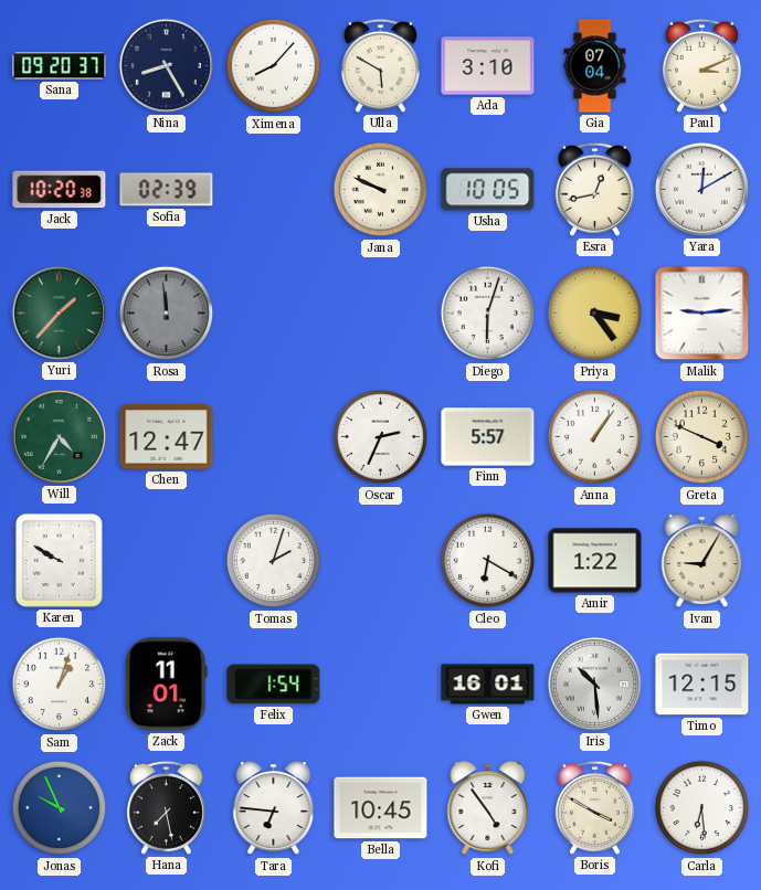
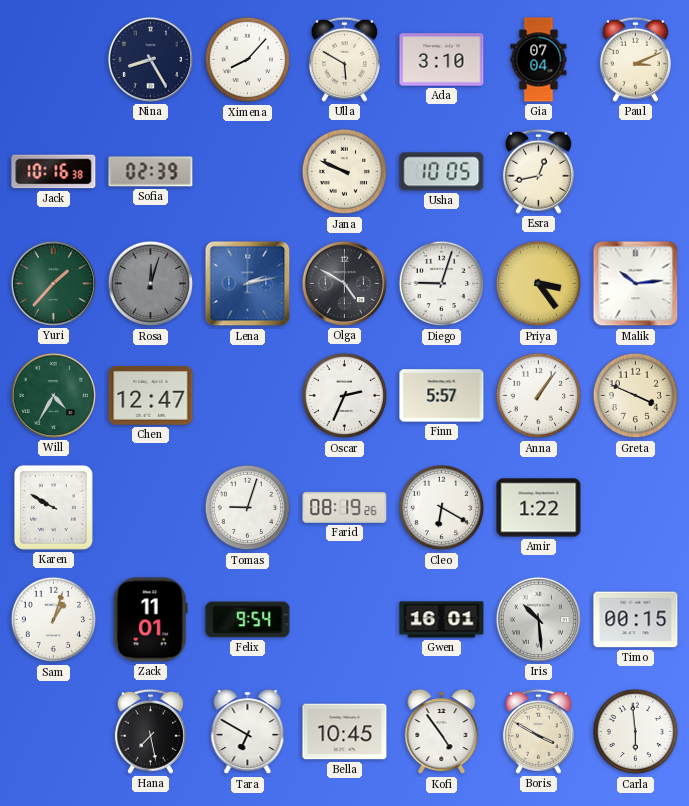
Sana: 09:20 -> none (60, 66)
Jack: 10:20 -> 10:16 (54, 172)
Yara: 12:10 -> none (701, 189)
Rosa: 11:59 -> 12:03 (151, 284)
Lena: none -> 2:13 (248, 284)
Olga: none -> 4:50 (344, 283)
Diego: 6:03 -> 9:03 (442, 284)
Malik: 9:14 -> 10:14 (636, 284)
Tomas: 2:03 -> 9:03 (248, 508)
Farid: none -> 08:19 (345, 507)
Ivan: 9:05 -> none (702, 561)
Felix: 1:54 -> 9:54 (248, 620)
Timo: 12:15 -> 00:15 (636, 620)
Jonas: 9:56 -> none (60, 808)
Tara: 6:46 -> 6:50 (248, 732)
Carla: 6:29 -> 5:59 (636, 732)
